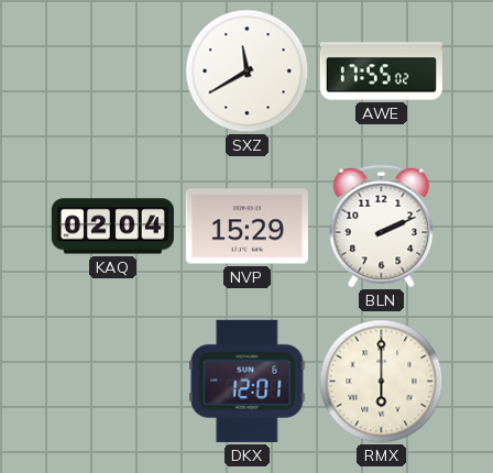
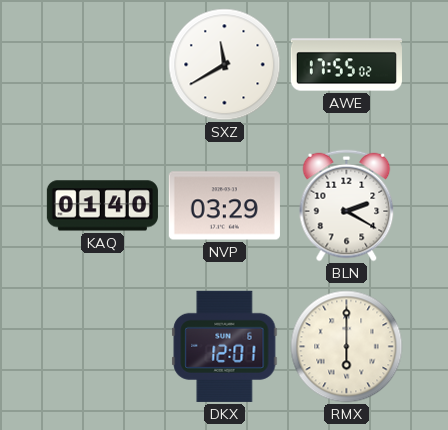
KAQ: 02:04 -> 01:40 (102, 206)
NVP: 15:29 -> 03:29 (224, 206)
BLN: 2:11 -> 2:20 (347, 206)
